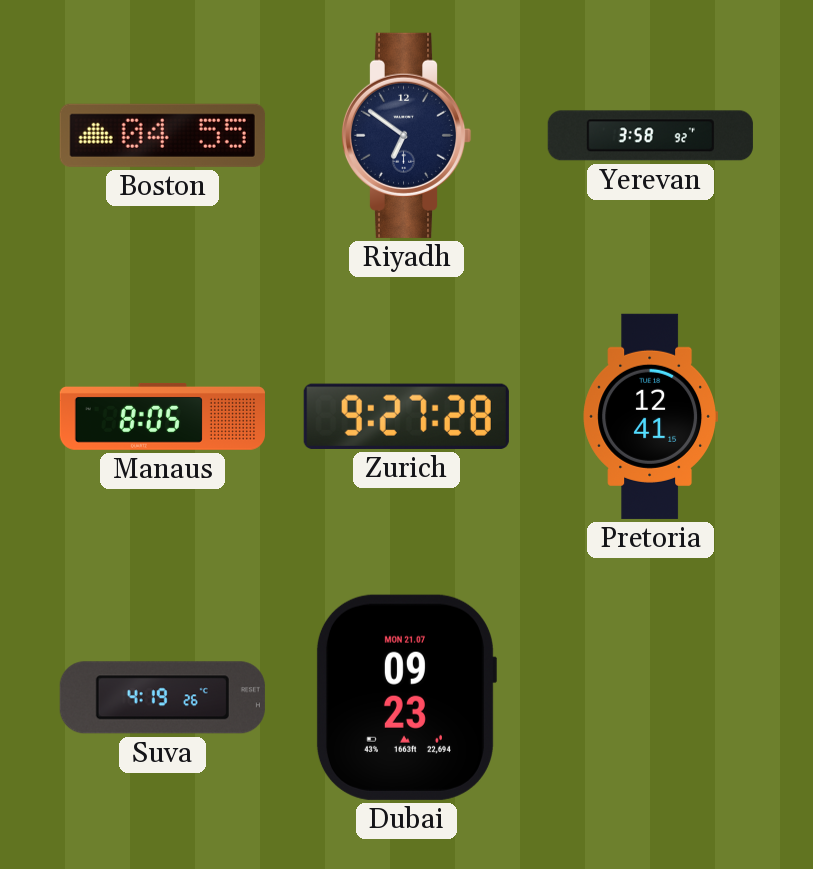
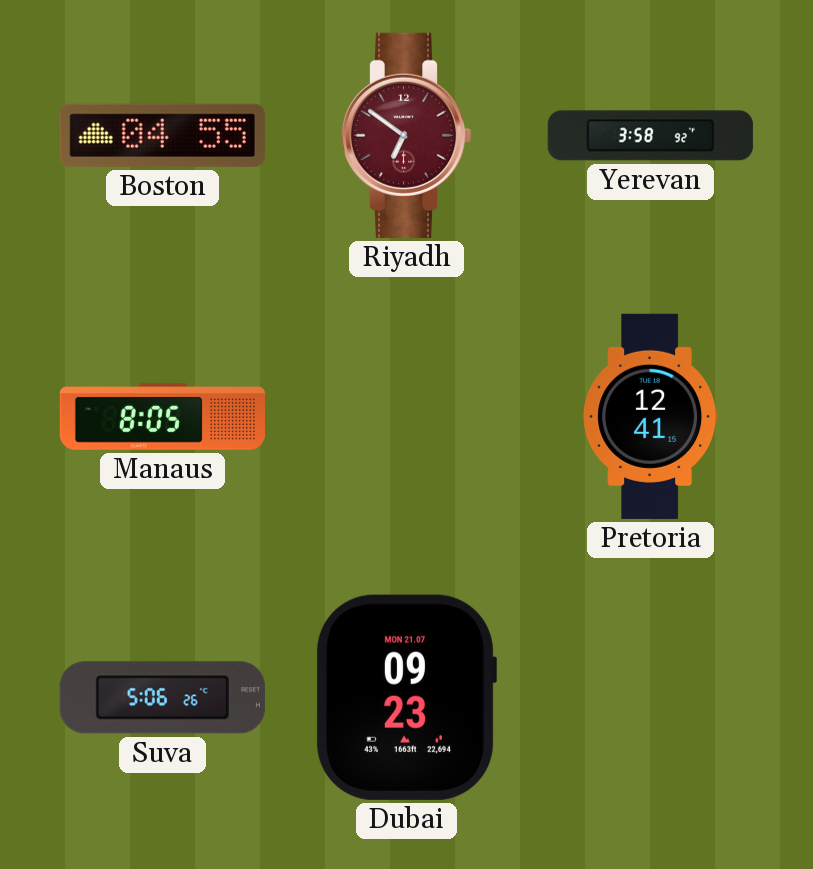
Riyadh dial: navy -> burgundy (406, 135)
Zurich: 9:27 -> none (406, 416)
Suva: 4:19 -> 5:06 (162, 698)
